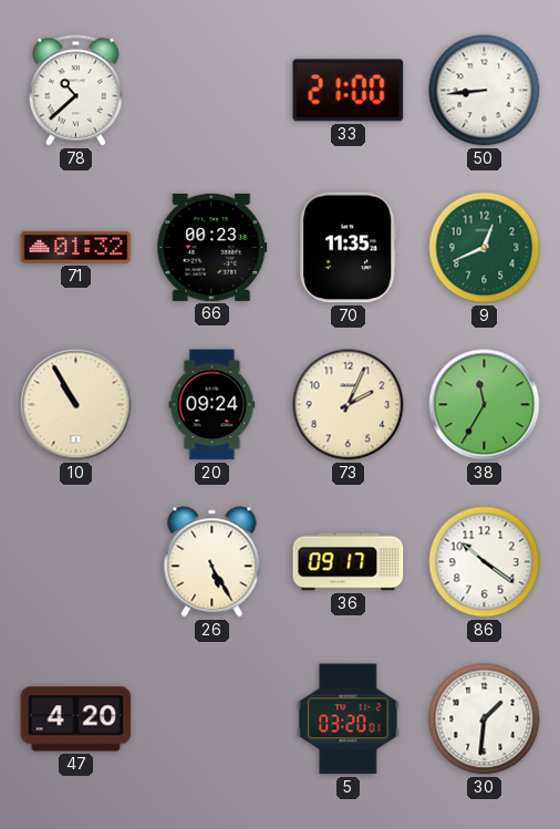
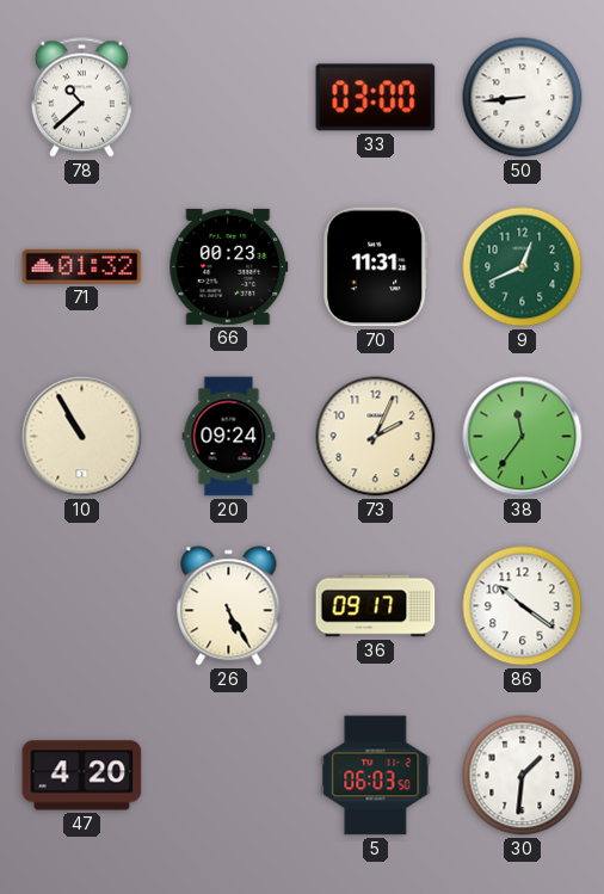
33: 21:00 -> 03:00 (376, 98)
70: 11:35 -> 11:31 (376, 267)
38: 11:35 -> 11:36 (523, 437)
5: 03:20 -> 06:03 (376, 776)
